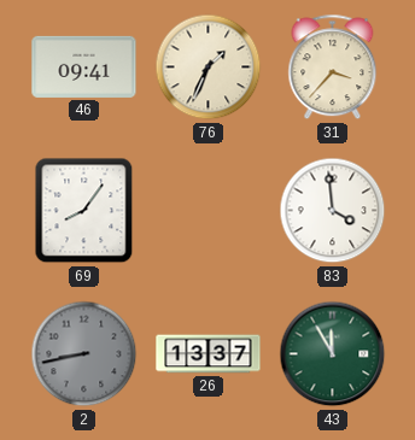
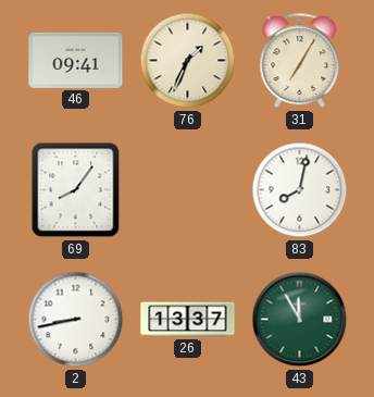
31: 3:37 -> 7:05 (300, 61)
83: 3:59 -> 8:02 (300, 190)
2 dial: grey -> white (76, 320)
